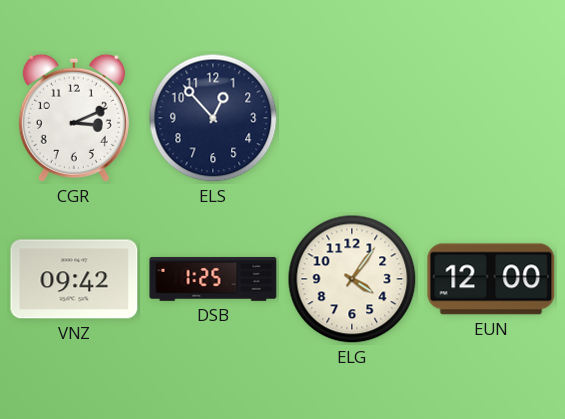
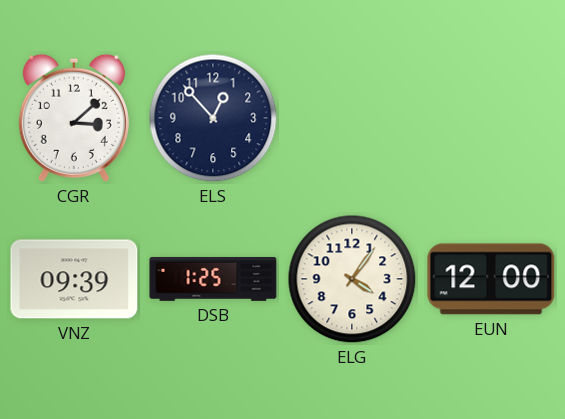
CGR: 3:11 -> 3:08 (74, 118)
VNZ: 09:42 -> 09:39 (74, 279)
